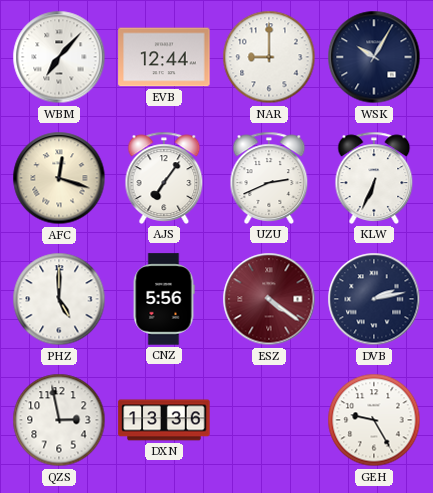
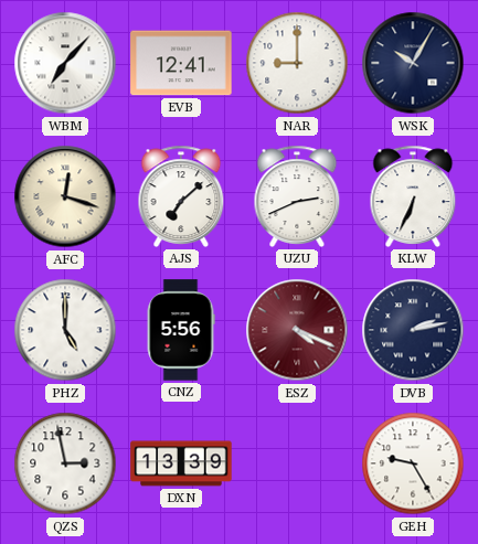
EVB: 12:44 -> 12:41 (181, 63)
AJS: 7:06 -> 7:08 (181, 196)
ESZ: 4:21 -> 4:19 (297, 330)
DXN: 13:36 -> 13:39 (181, 463)
